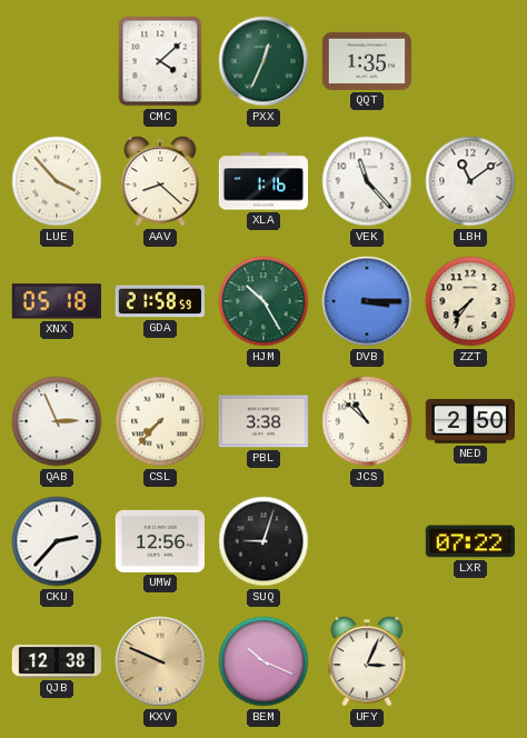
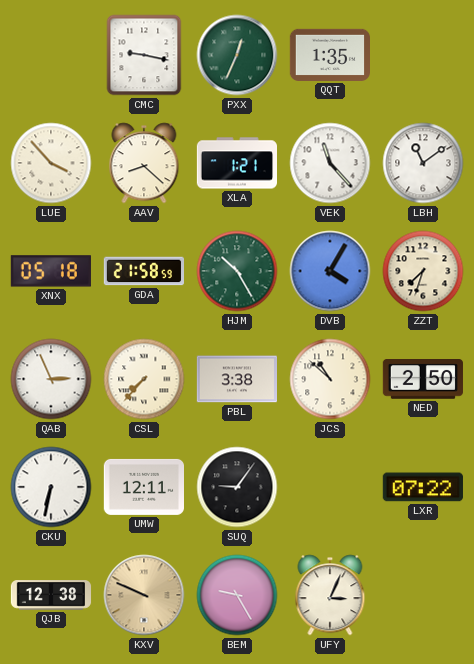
CMC: 4:08 -> 9:17 (144, 55)
XLA: 1:16 -> 1:21 (236, 163)
DVB: 3:15 -> 4:05 (330, 271)
ZZT: 7:36 -> 7:33 (423, 271)
CKU: 2:37 -> 6:32 (51, 487)
UMW: 12:56 -> 12:11 (143, 487)
SUQ: 9:03 -> 9:06 (237, 487)
BEM: 10:19 -> 9:25 (237, 595)
